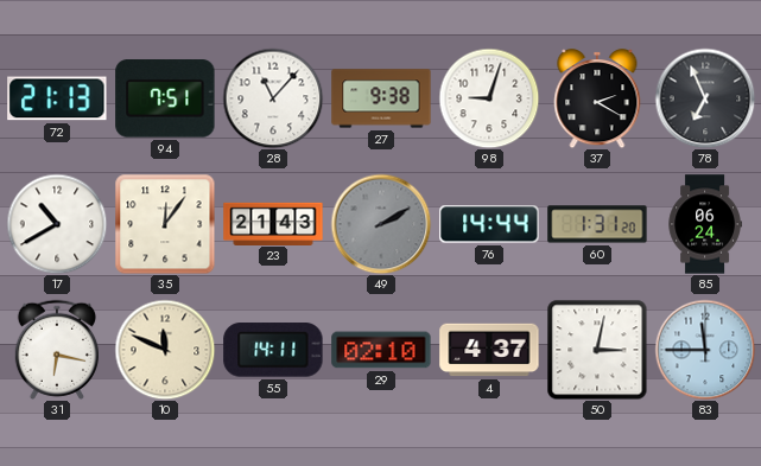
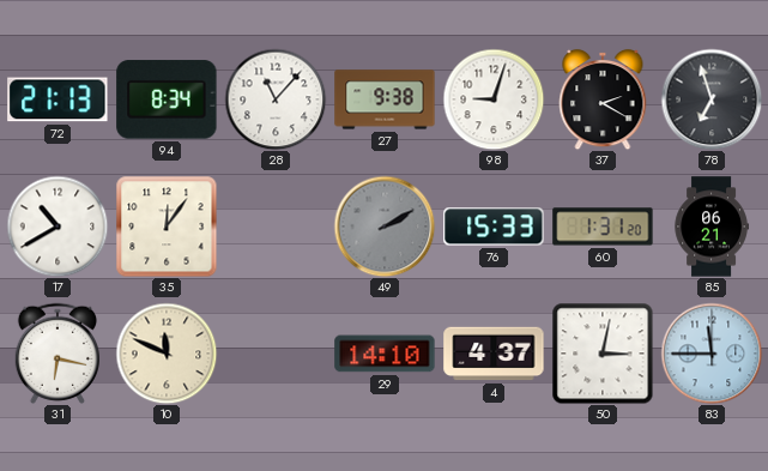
94: 7:51 -> 8:34 (167, 99)
78: 6:56 -> 6:57 (712, 99)
23: 21:43 -> none (273, 223)
76: 14:44 -> 15:33 (494, 227)
85: 06:24 -> 06:21 (712, 227)
55: 14:11 -> none (273, 350)
29: 02:10 -> 14:10 (385, 354)
